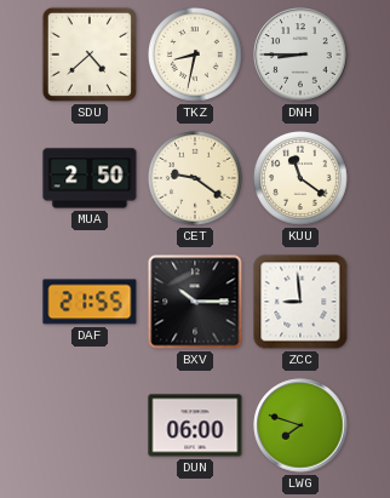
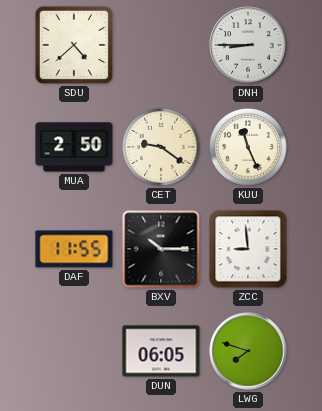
TKZ: 8:32 -> none (196, 56)
KUU: 11:21 -> 11:26 (249, 148)
DAF: 21:55 -> 11:55 (74, 249)
DUN: 06:00 -> 06:05 (161, 351)
